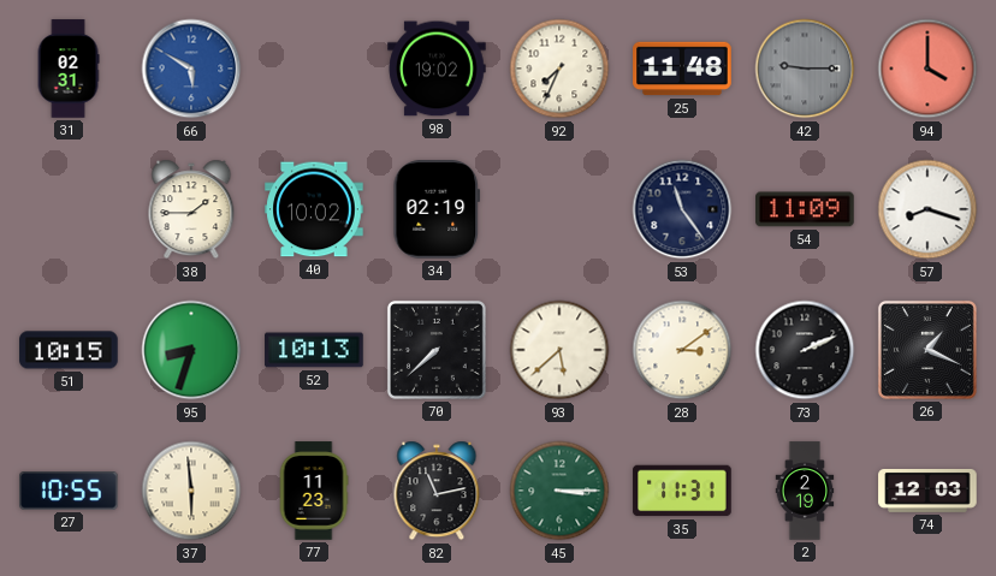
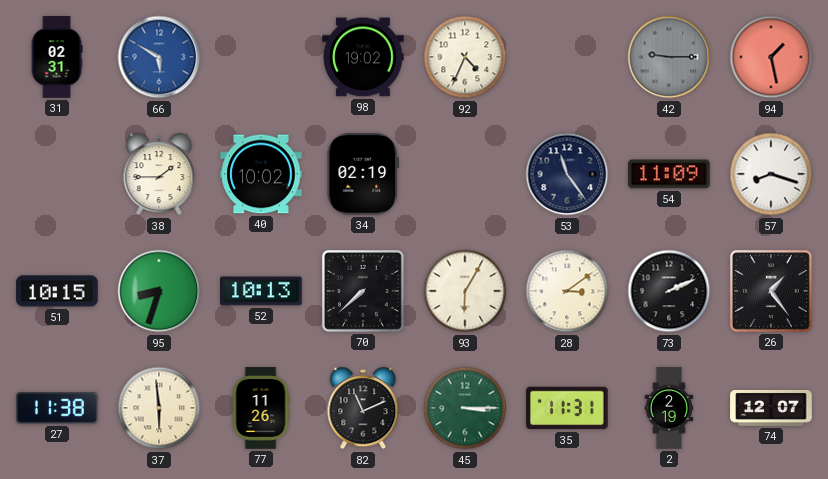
92: 7:34 -> 4:34 (465, 57)
25: 11:48 -> none (682, 69)
94: 4:00 -> 1:28 (771, 57)
93: 5:38 -> 6:05 (465, 291)
26: 1:19 -> 1:24 (771, 291)
27: 10:55 -> 11:38 (57, 409)
77: 11:23 -> 11:26 (261, 408)
82: 11:13 -> 11:11 (363, 408)
74: 12:03 -> 12:07 (771, 408)
